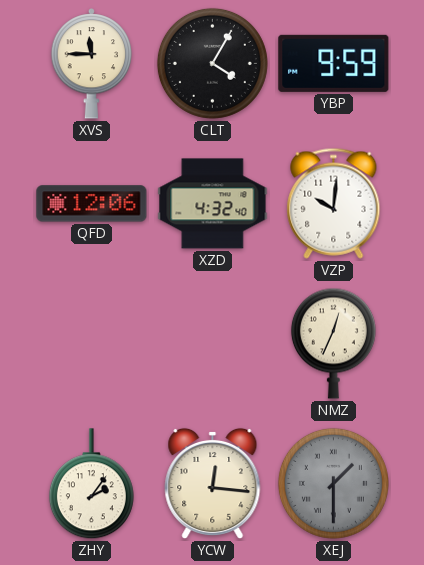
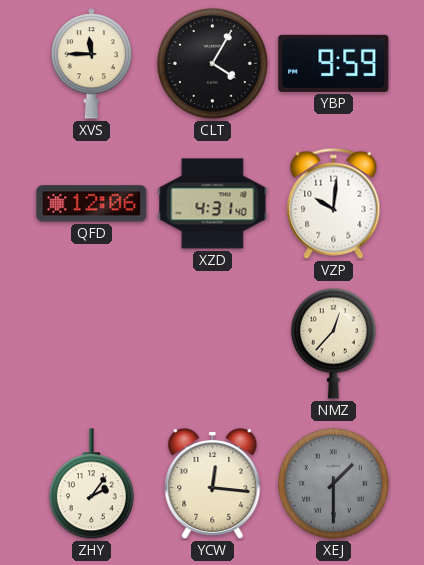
XZD: 4:32 -> 4:31 (213, 204)
NMZ: 12:34 -> 12:37 (333, 343)
